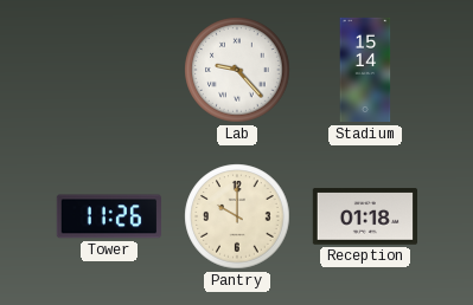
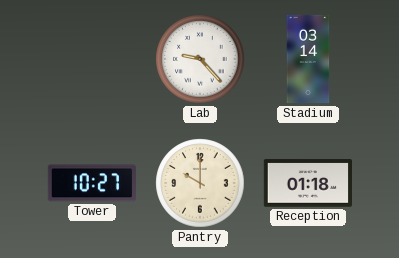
Stadium: 15:14 -> 03:14 (308, 59)
Tower: 11:26 -> 10:27 (91, 183)
